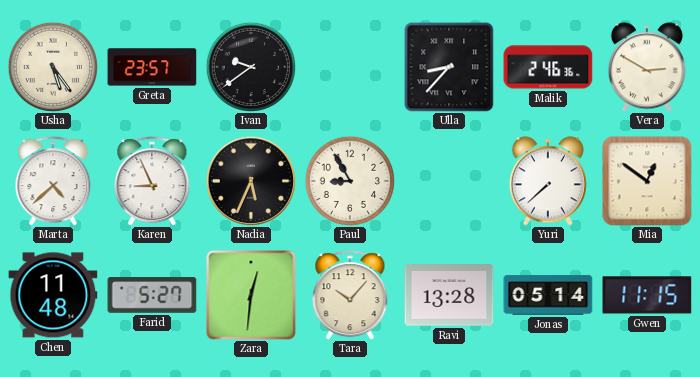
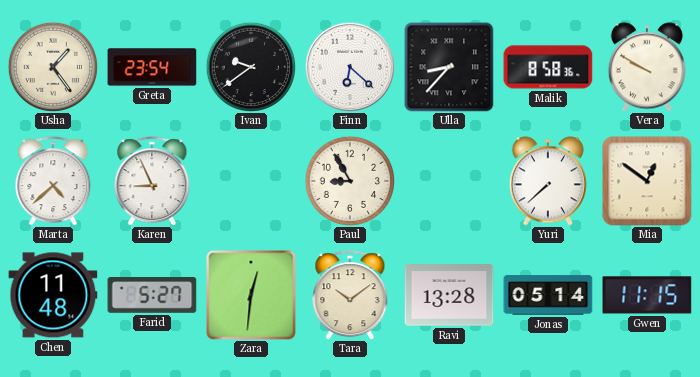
Usha: 5:24 -> 1:24 (52, 66)
Greta: 23:57 -> 23:54 (152, 67)
Finn: none -> 6:22 (349, 66)
Malik: 2:46 -> 8:58 (548, 67)
Vera: 2:50 -> 9:50 (647, 67)
Nadia: 5:34 -> none (250, 180)
Tara: 10:07 -> 10:09 (350, 295)
